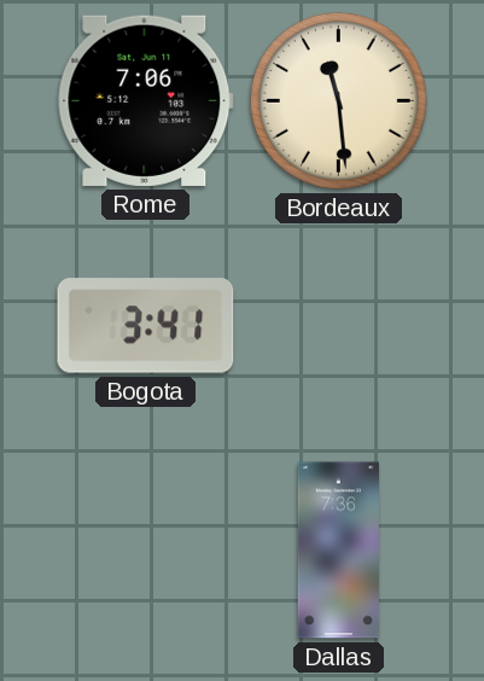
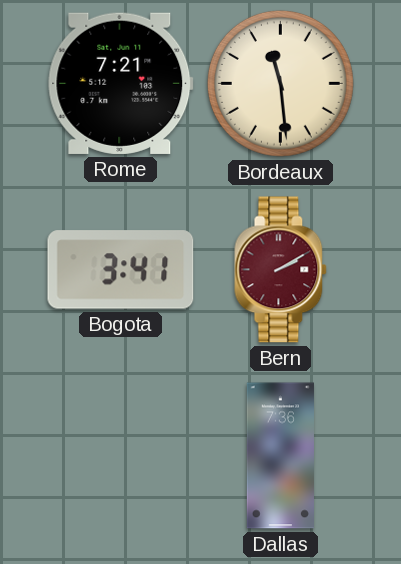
Rome: 7:06 -> 7:21 (121, 83)
Bern: none -> 2:10 (281, 270)
